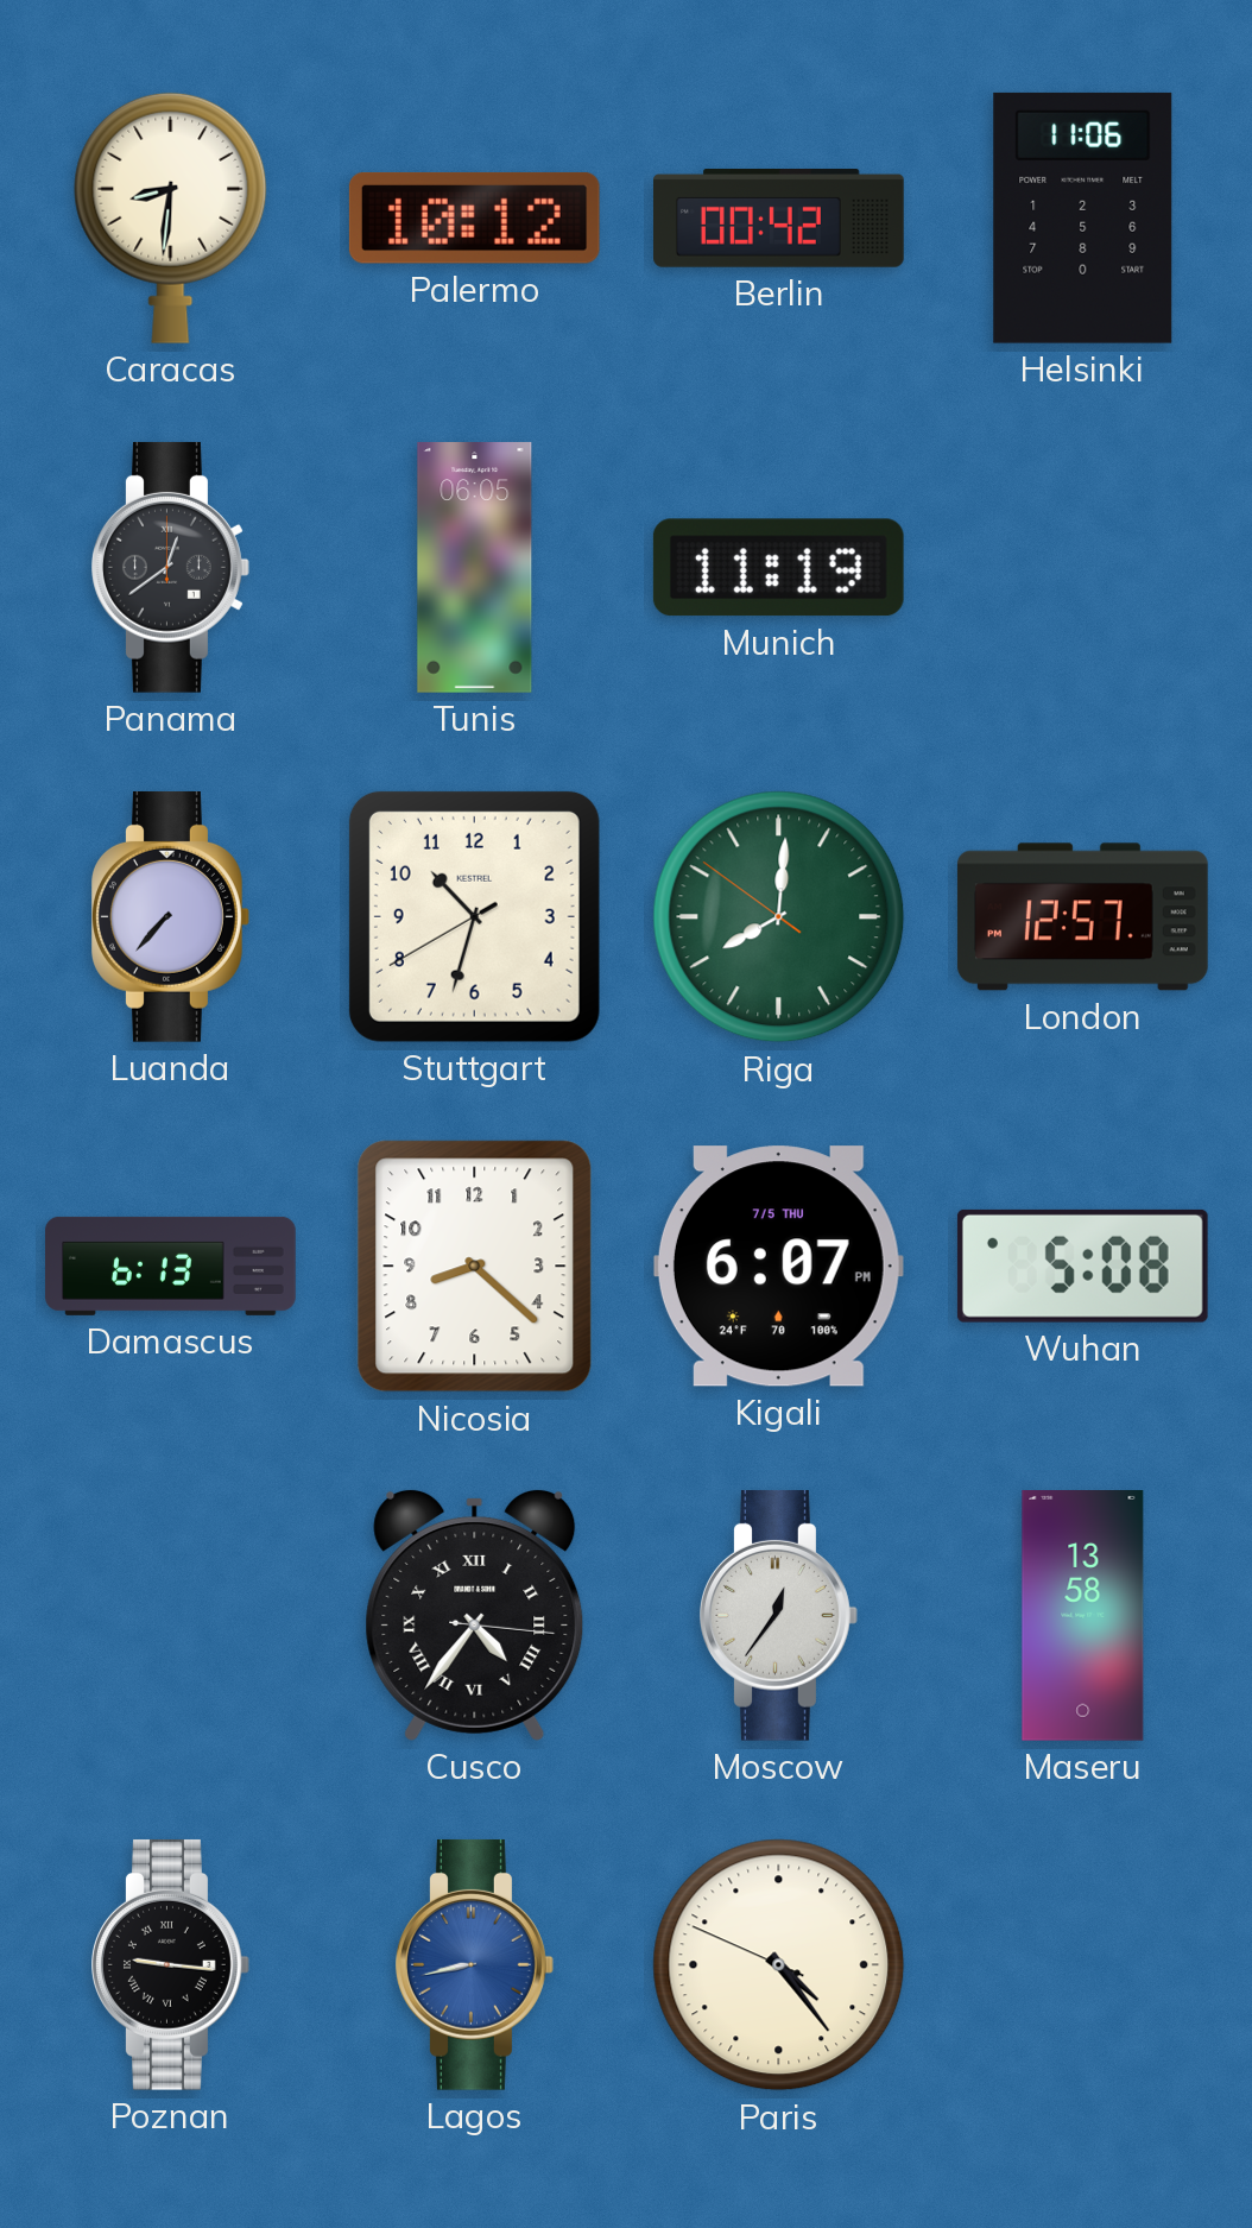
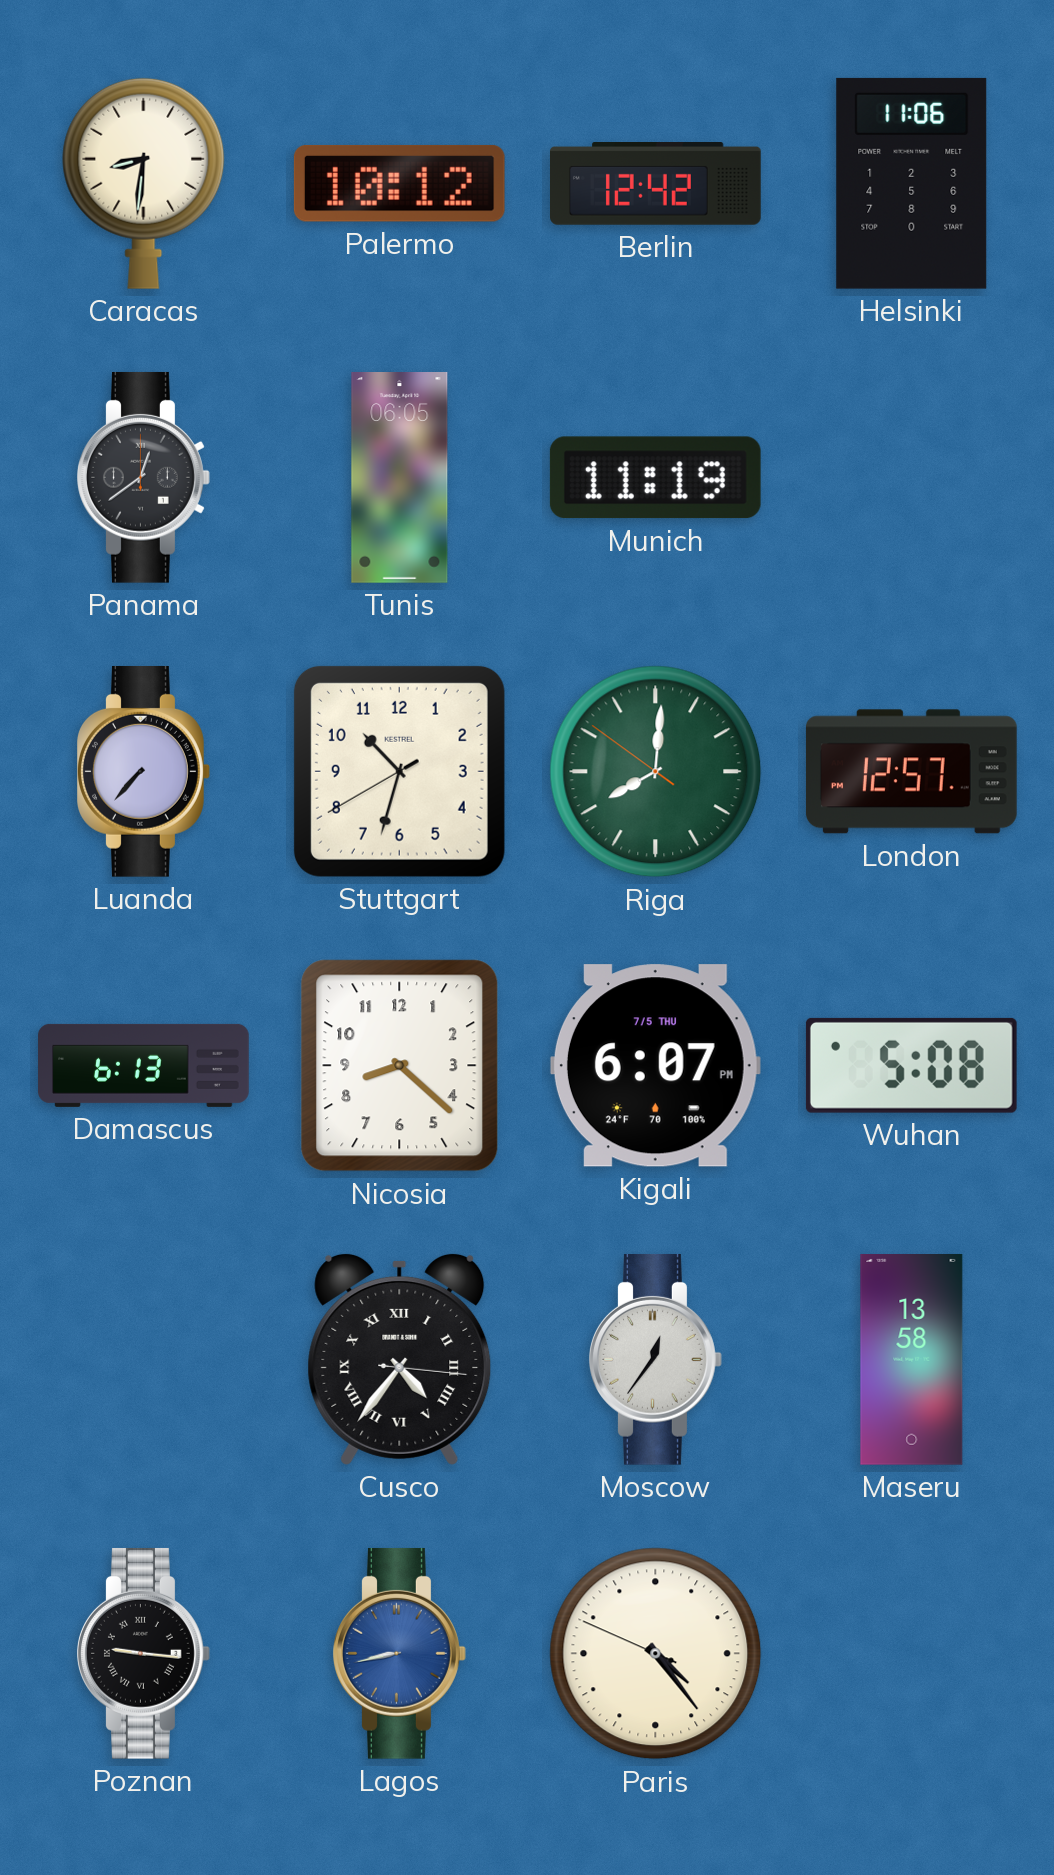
Berlin: 00:42 -> 12:42 (656, 184)
